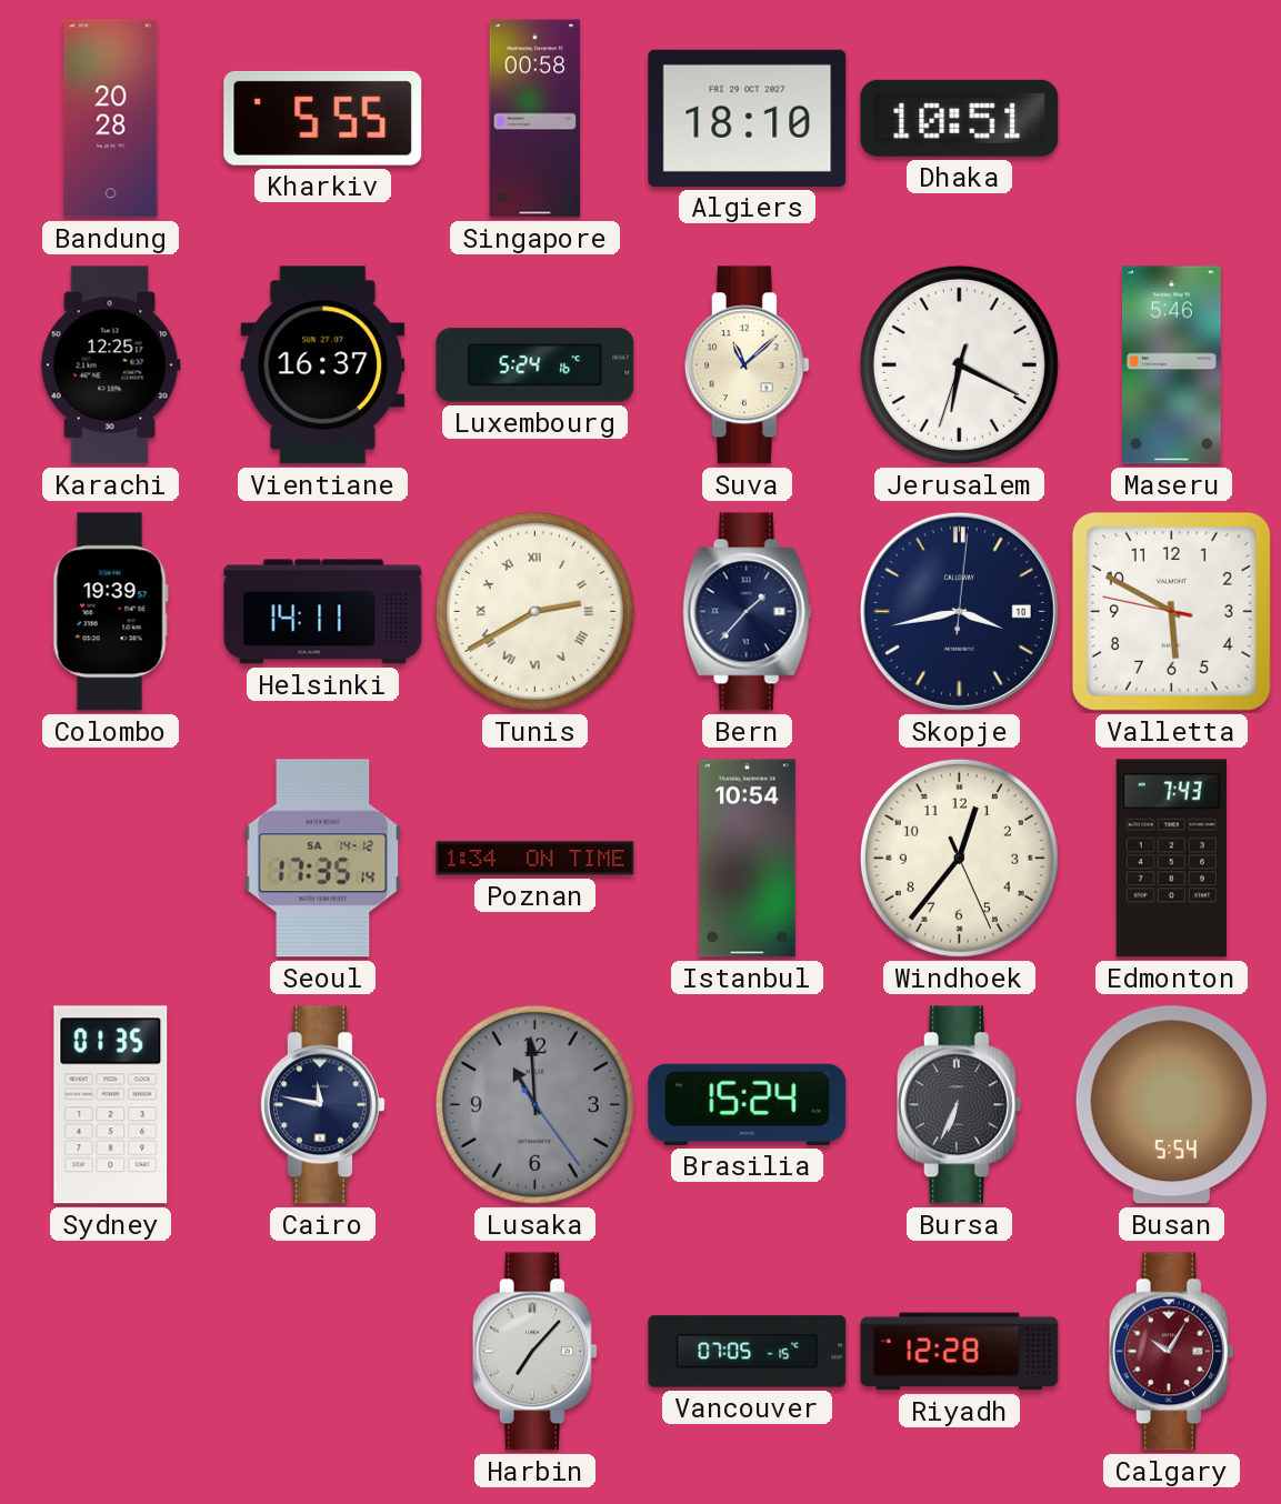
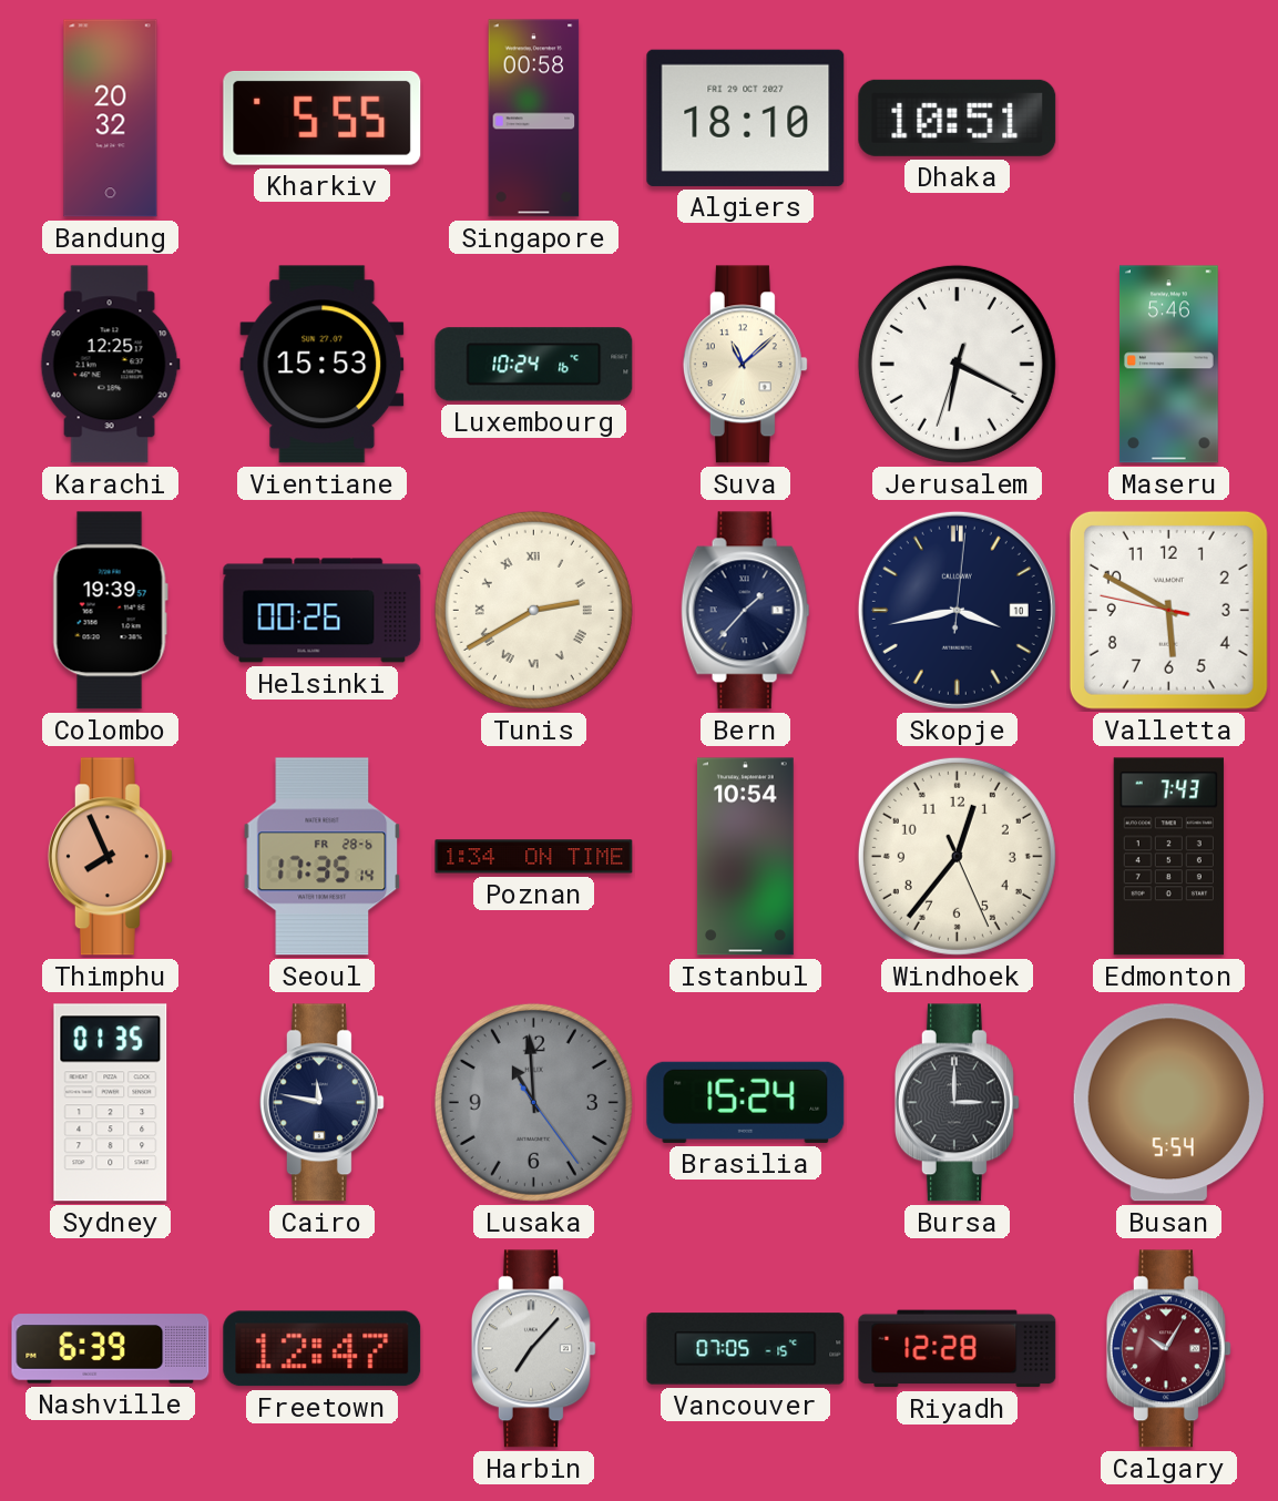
Bandung: 20:28 -> 20:32 (111, 119)
Vientiane: 16:37 -> 15:53 (323, 365)
Luxembourg: 5:24 -> 10:24 (534, 365)
Helsinki: 14:11 -> 00:26 (323, 611)
Thimphu: none -> 7:56 (110, 857)
Seoul date: SA 14-12 -> FR 28-6 (323, 857)
Bursa: 6:34 -> 3:00 (957, 1103)
Nashville: none -> 6:39 (111, 1349)
Freetown: none -> 12:47 (323, 1349)
